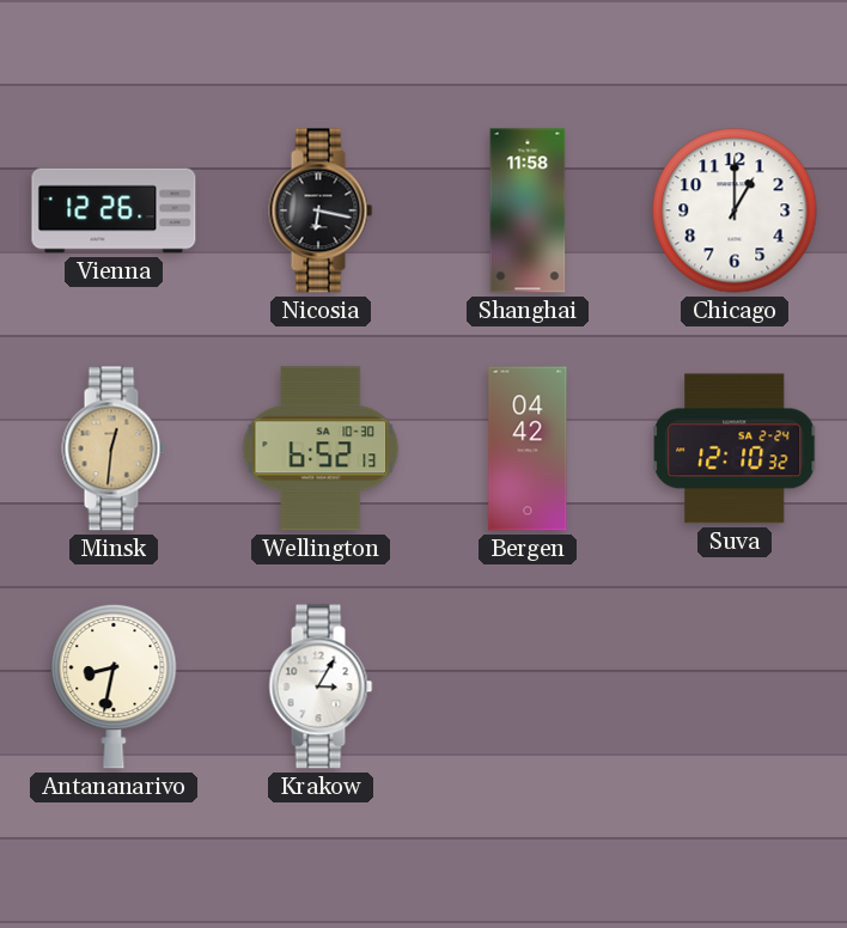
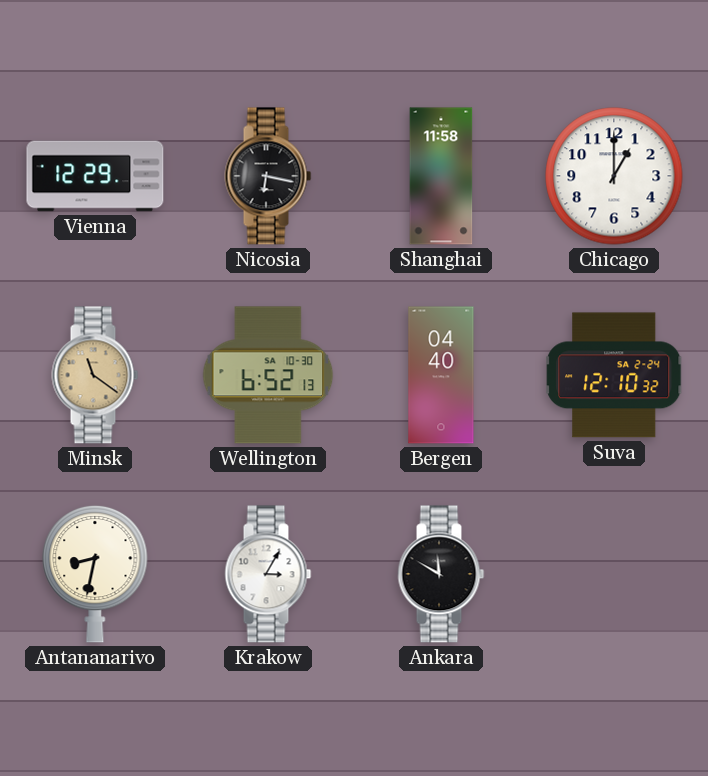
Vienna: 12:26 -> 12:29 (95, 176)
Minsk: 12:31 -> 11:21 (95, 375)
Bergen: 04:42 -> 04:40 (441, 375)
Ankara: none -> 11:50 (441, 574)
